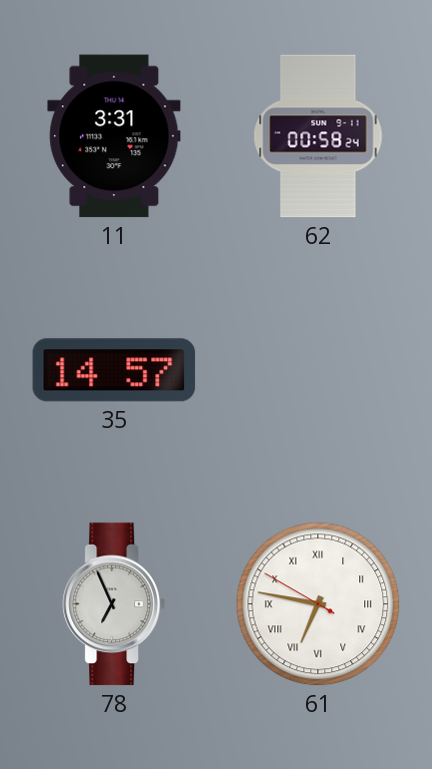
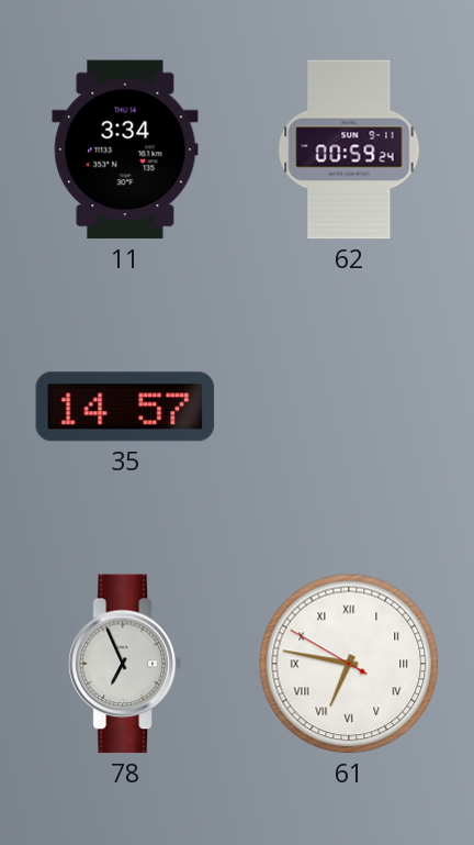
11: 3:31 -> 3:34 (125, 149)
62: 00:58 -> 00:59 (349, 149)
